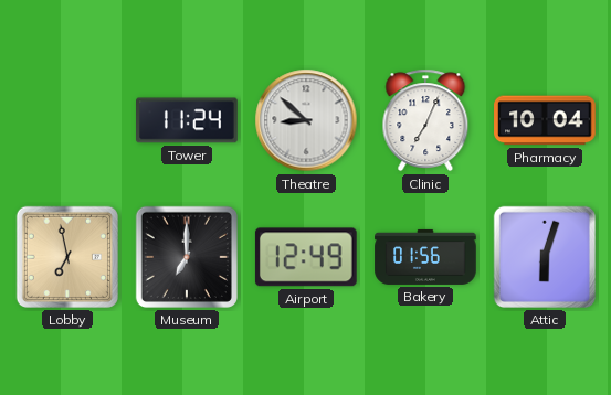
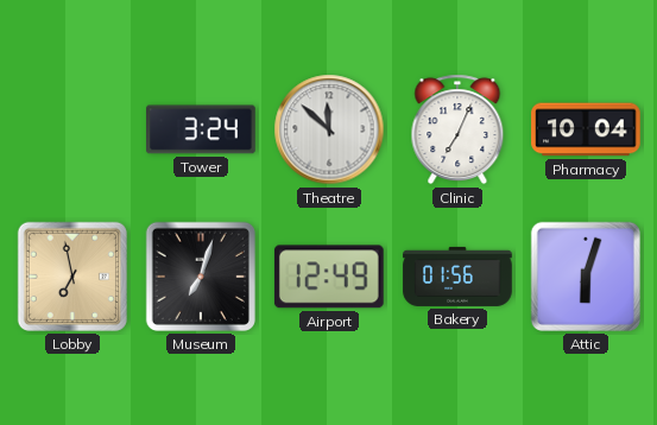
Tower: 11:24 -> 3:24 (202, 129)
Theatre: 8:52 -> 11:52 (329, 129)
Museum: 7:00 -> 7:03 (201, 277)
